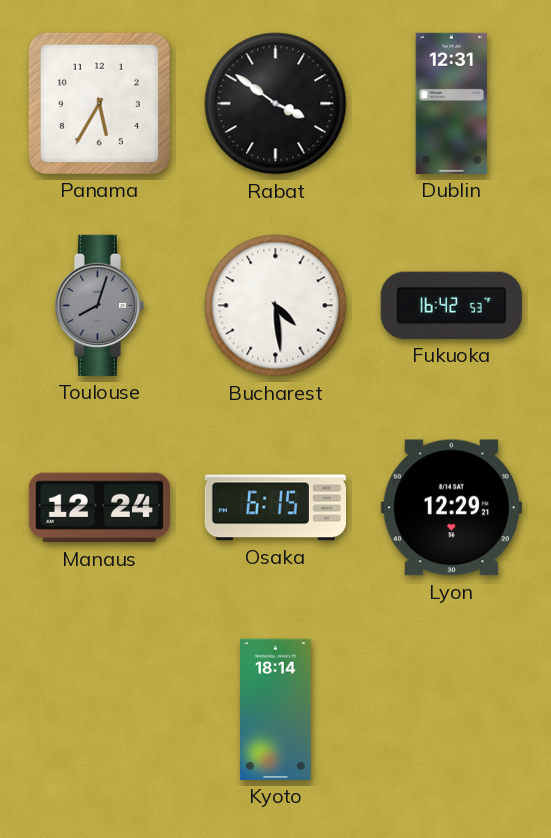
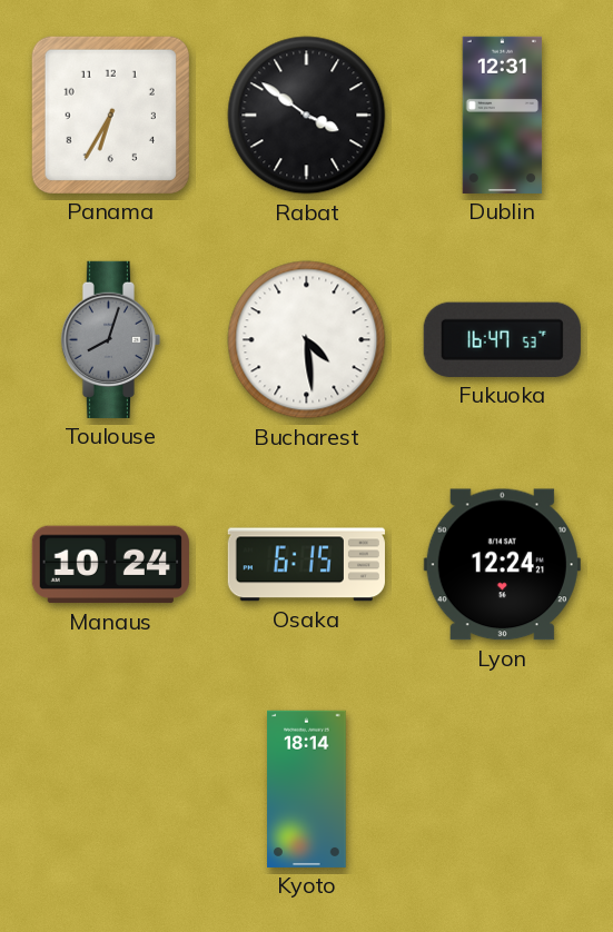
Panama: 5:35 -> 6:35 (110, 115)
Fukuoka: 16:42 -> 16:47 (502, 339)
Manaus: 12:24 -> 10:24 (110, 565)
Lyon: 12:29 -> 12:24 (502, 565)
